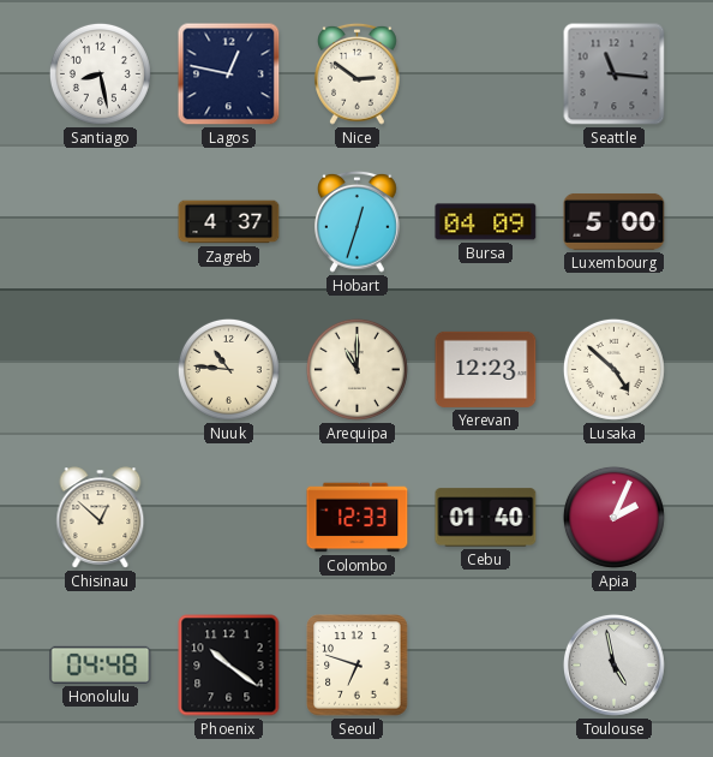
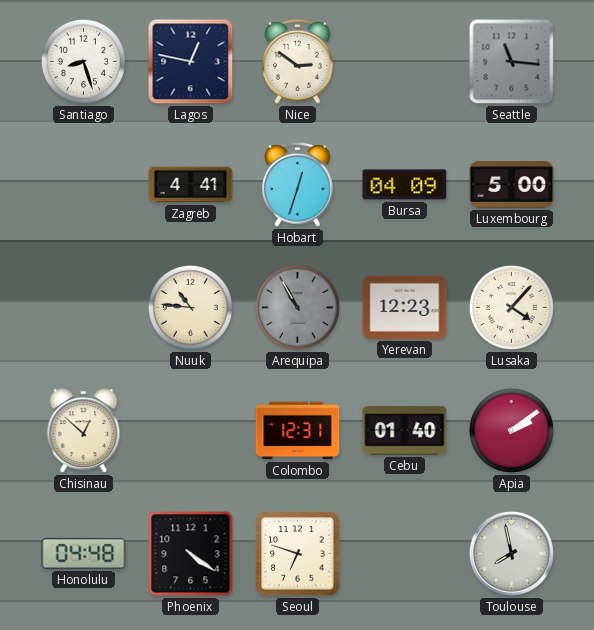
Santiago: 8:28 -> 8:27 (83, 61)
Zagreb: 4:37 -> 4:41 (191, 185)
Arequipa: 11:00 -> 10:55 (297, 307)
Arequipa dial: cream -> grey (297, 307)
Lusaka: 4:52 -> 4:07 (511, 307)
Colombo: 12:33 -> 12:31 (298, 431)
Apia: 2:04 -> 2:09 (511, 430)
Phoenix: 10:21 -> 4:21 (191, 554)
Toulouse: 4:58 -> 7:58 (511, 553)
